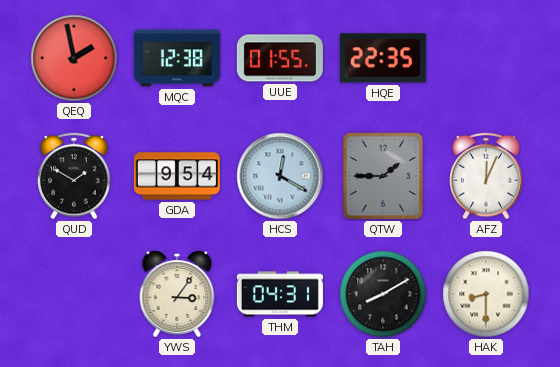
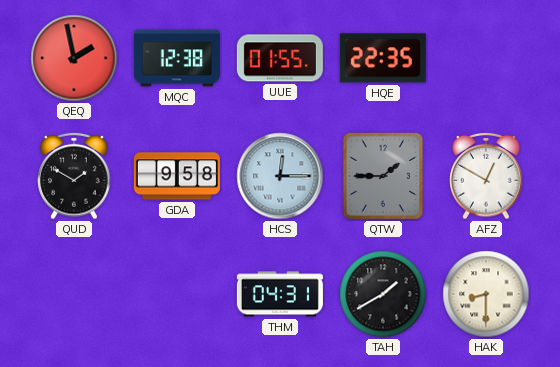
GDA: 9:54 -> 9:58 (177, 176)
HCS: 12:20 -> 12:15 (280, 176)
AFZ: 12:04 -> 12:50 (486, 176)
YWS: 3:06 -> none (177, 294)
TAH: 8:10 -> 1:40 (383, 294)
